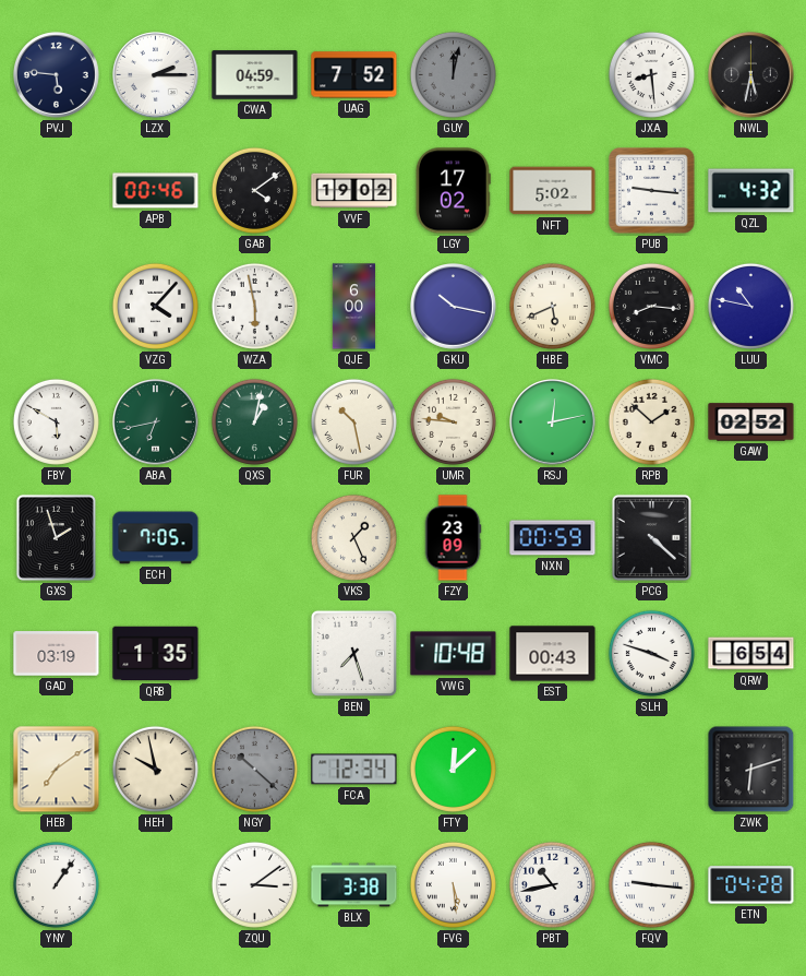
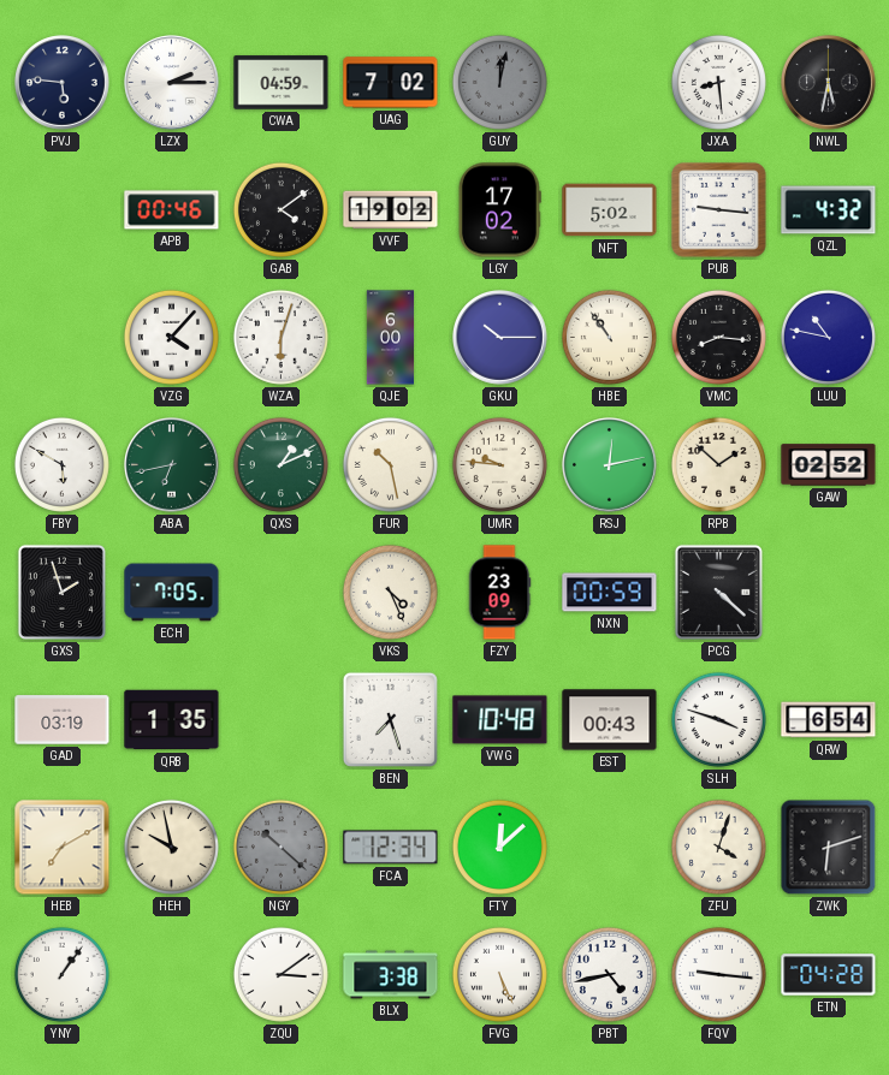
UAG: 7:52 -> 7:02 (391, 83)
WZA: 5:58 -> 6:03 (280, 337)
GKU: 10:17 -> 10:15 (500, 338)
HBE: 5:41 -> 10:54 (609, 337)
QXS: 1:02 -> 1:11 (280, 464)
VKS: 1:26 -> 4:26 (390, 592)
HEB: 7:09 -> 7:10 (63, 848)
ZFU: none -> 4:03 (718, 847)
FVG: 5:29 -> 5:26 (499, 974)
PBT: 10:43 -> 4:43 (609, 974)
